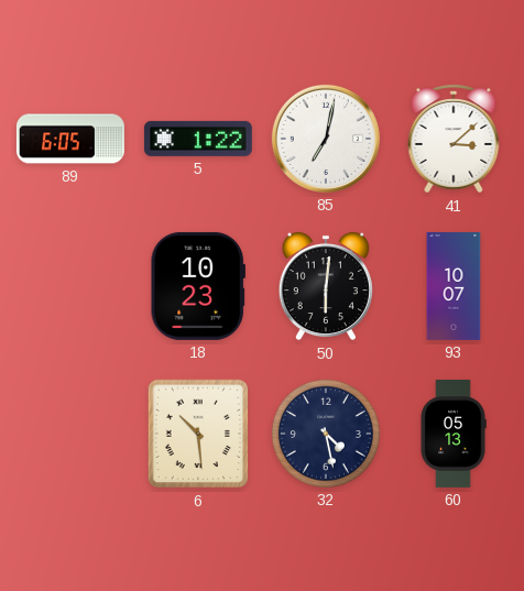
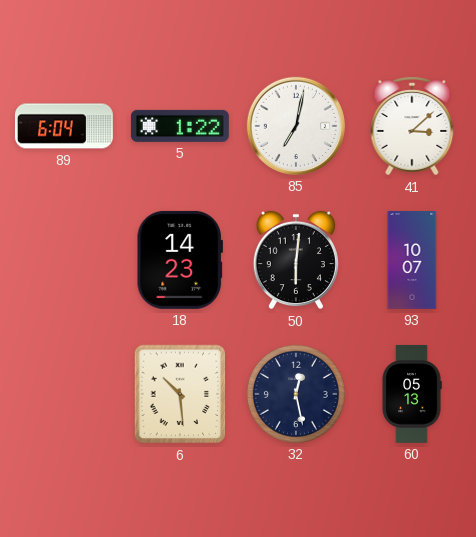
89: 6:05 -> 6:04 (64, 126)
18: 10:23 -> 14:23 (180, 260)
32: 4:28 -> 12:28 (296, 394)
